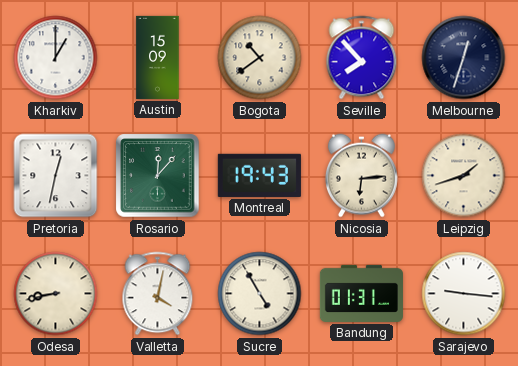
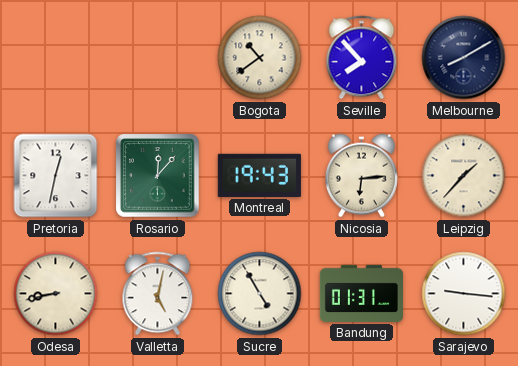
Kharkiv: 1:00 -> none (56, 58)
Austin: 15:09 -> none (158, 57)
Melbourne: 12:33 -> 8:10 (464, 58)
Leipzig: 1:42 -> 1:37 (464, 176)
Valletta: 4:02 -> 5:02 (158, 294)
